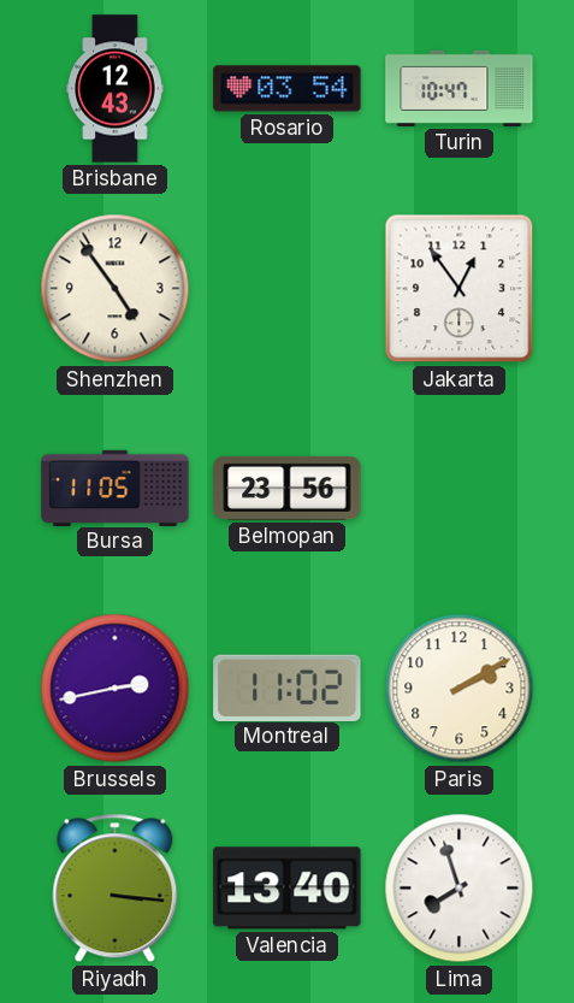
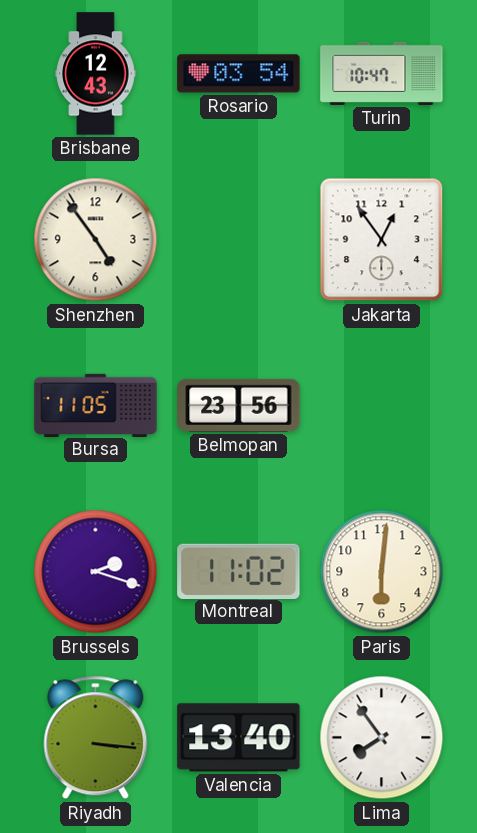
Brussels: 2:43 -> 2:18 (96, 572)
Paris: 2:10 -> 6:01 (382, 572)
Lima: 7:57 -> 7:54 (382, 738)
